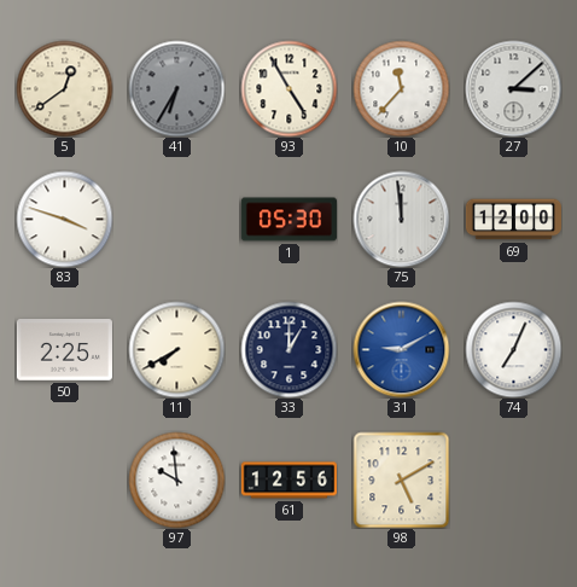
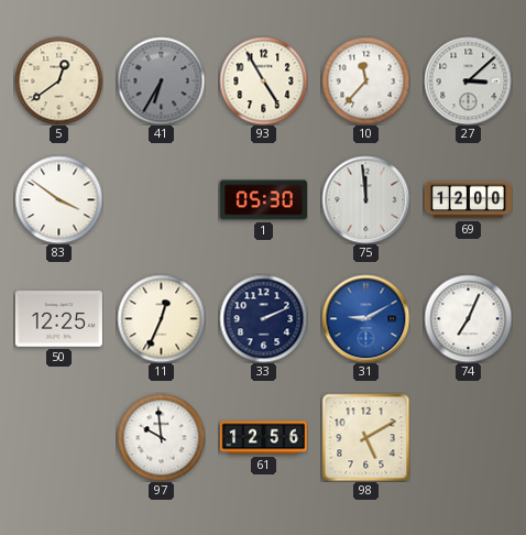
83: 3:48 -> 3:51 (58, 199)
50: 2:25 -> 12:25 (58, 319)
11: 7:40 -> 12:34 (161, 318)
33: 1:00 -> 2:11 (263, 318)
